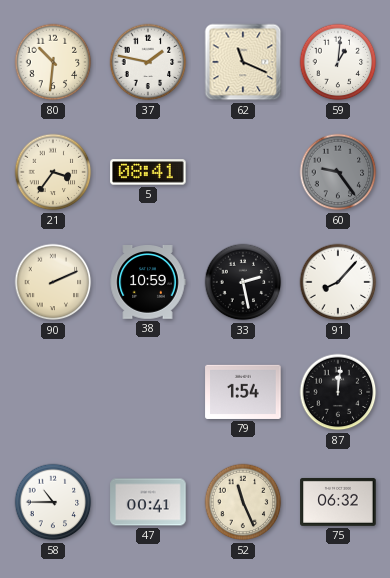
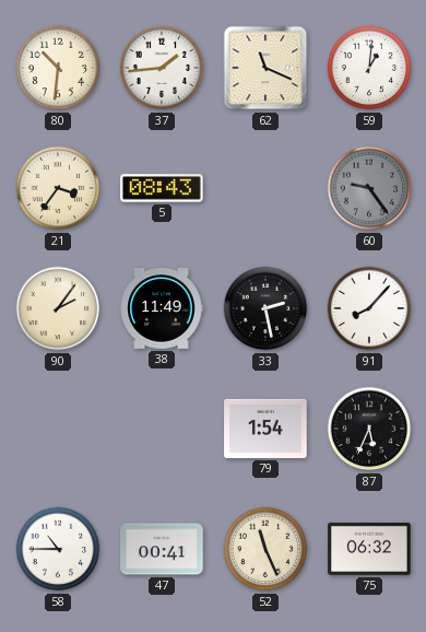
37: 1:47 -> 1:44 (162, 68)
5: 08:41 -> 08:43 (162, 188)
90: 2:11 -> 2:06 (58, 308)
38: 10:59 -> 11:49 (162, 308)
87: 12:01 -> 5:34 (369, 429)
